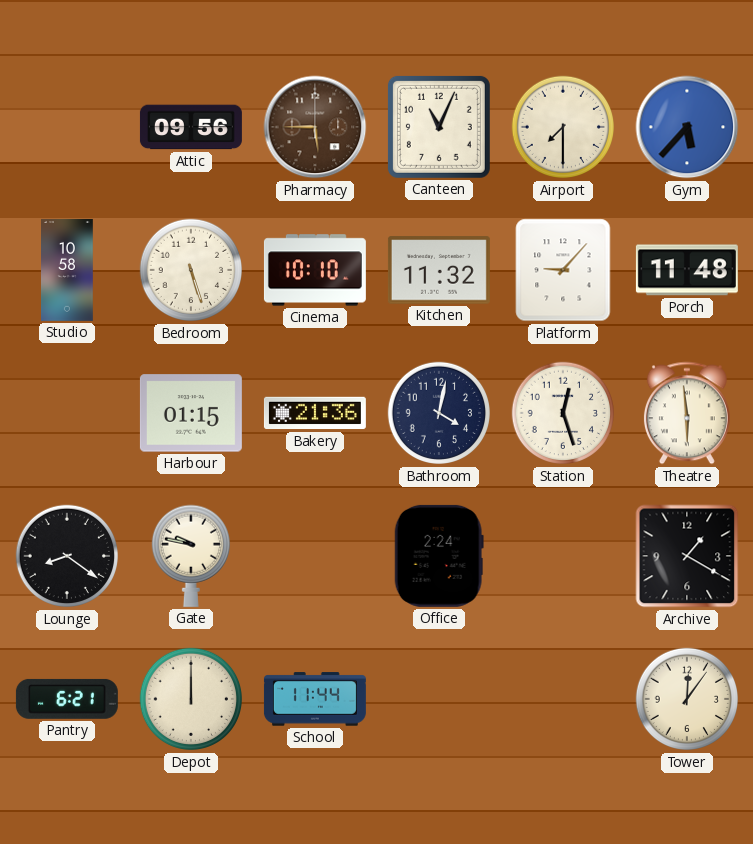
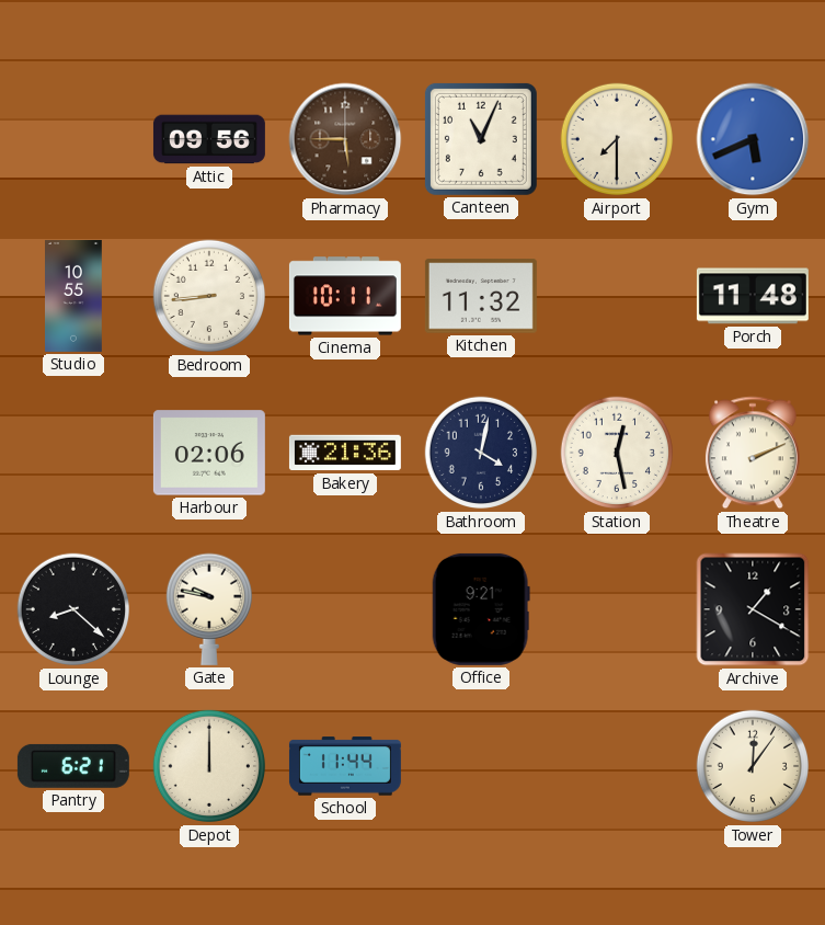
Gym: 5:37 -> 5:41 (753, 139)
Studio: 10:58 -> 10:55 (75, 296)
Bedroom: 5:27 -> 8:44 (209, 296)
Cinema: 10:10 -> 10:11 (345, 296)
Platform: 9:07 -> none (563, 270)
Harbour: 01:15 -> 02:06 (209, 453)
Station: 12:27 -> 12:28 (617, 453)
Theatre: 5:59 -> 2:11 (753, 453)
Lounge: 8:21 -> 8:22 (73, 609)
Office: 2:24 -> 9:21 (481, 609)
